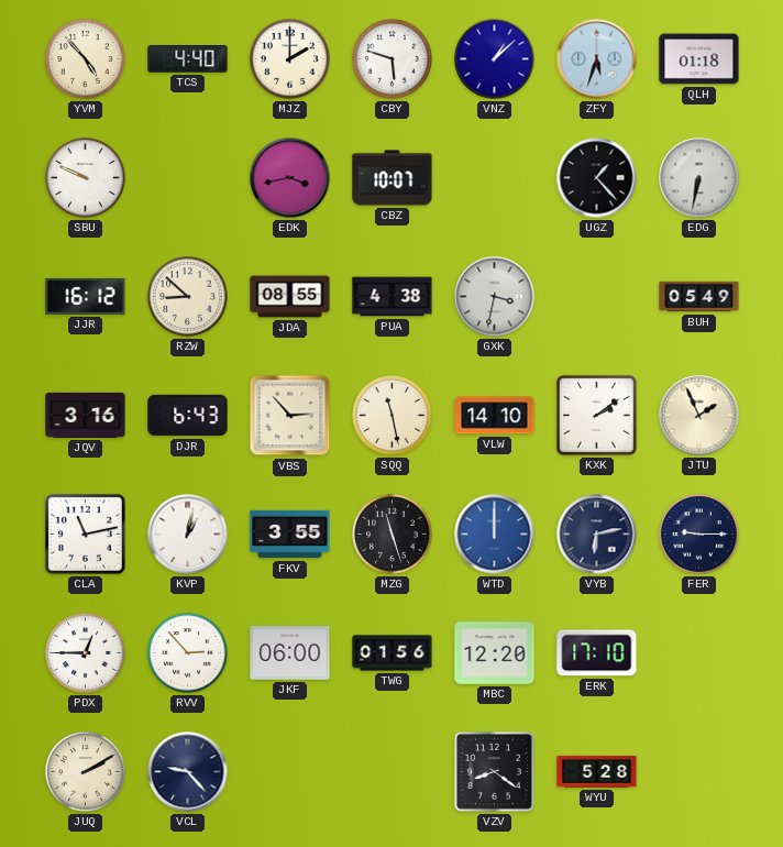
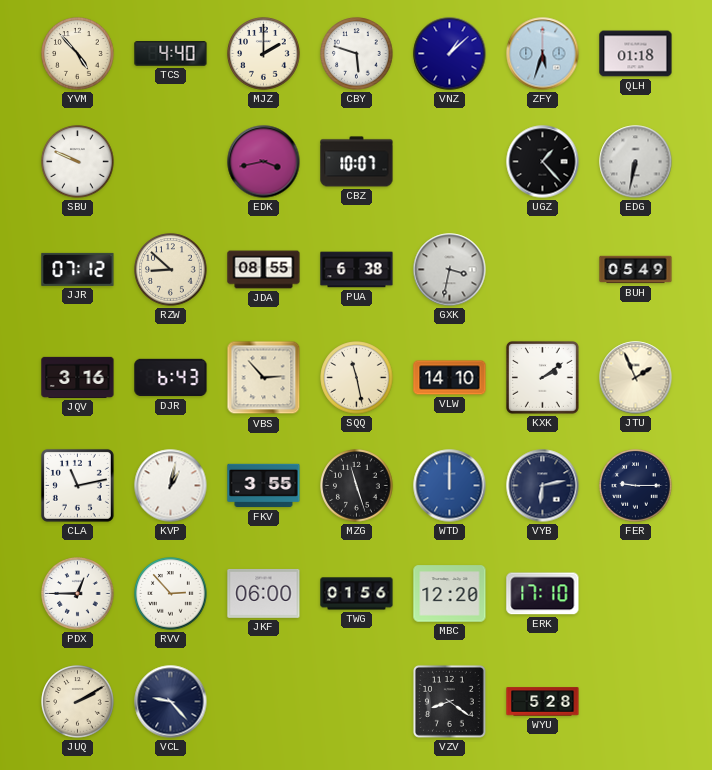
JJR: 16:12 -> 07:12 (78, 269)
PUA: 4:38 -> 6:38 (357, 270)
